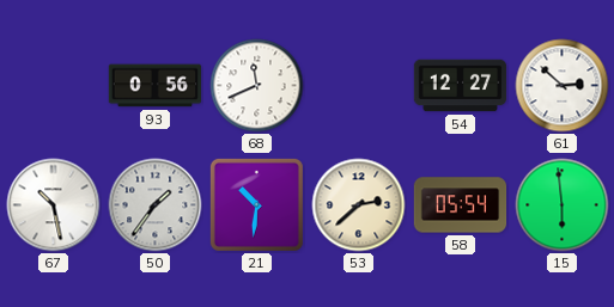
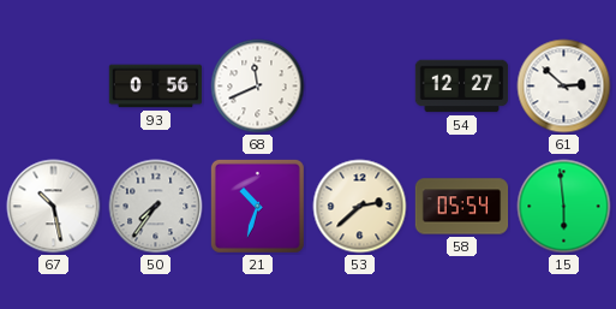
50: 1:36 -> 7:36 (156, 207)
21: 10:31 -> 10:33 (257, 206)
